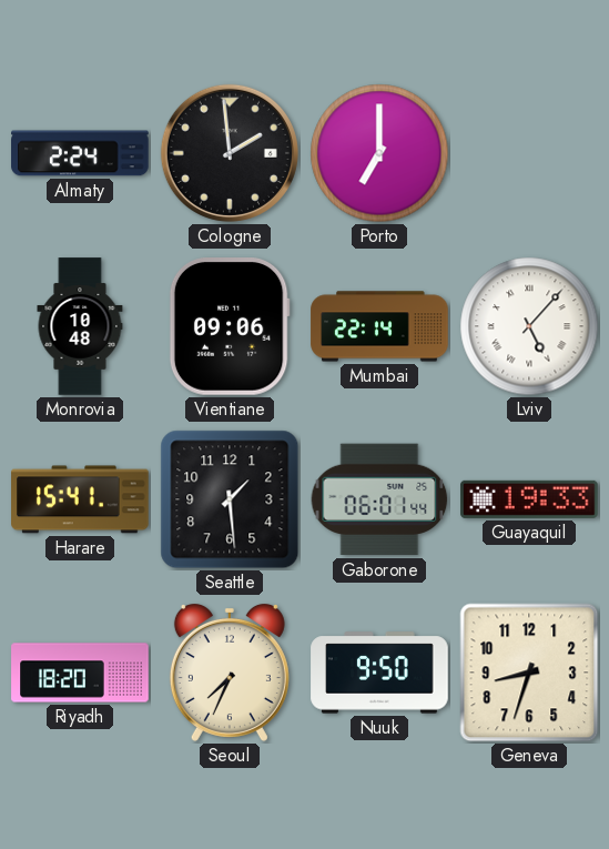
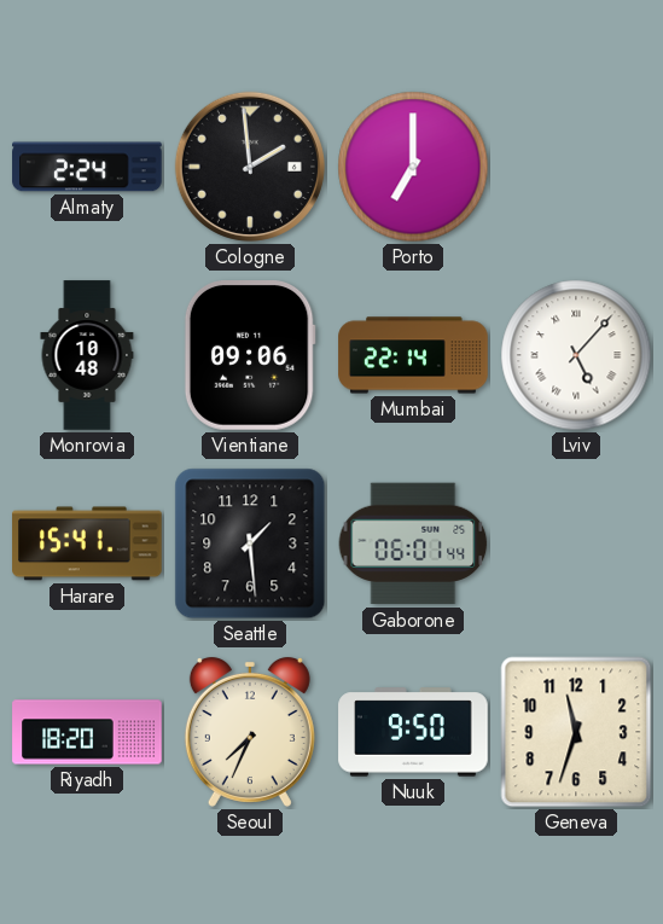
Guayaquil: 19:33 -> none (529, 499)
Geneva: 8:33 -> 11:33 (576, 732)
